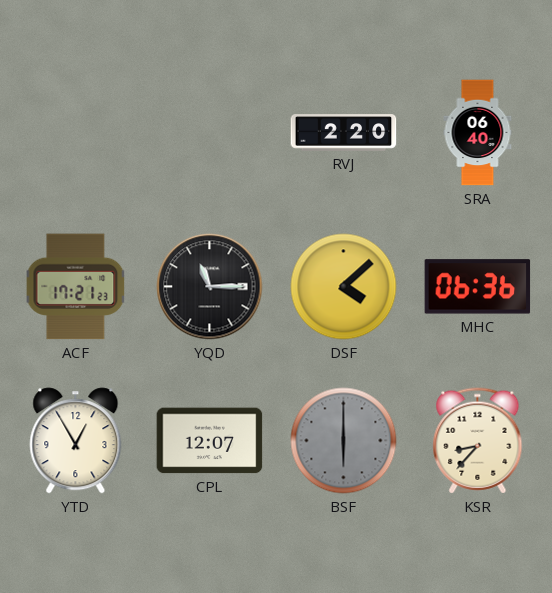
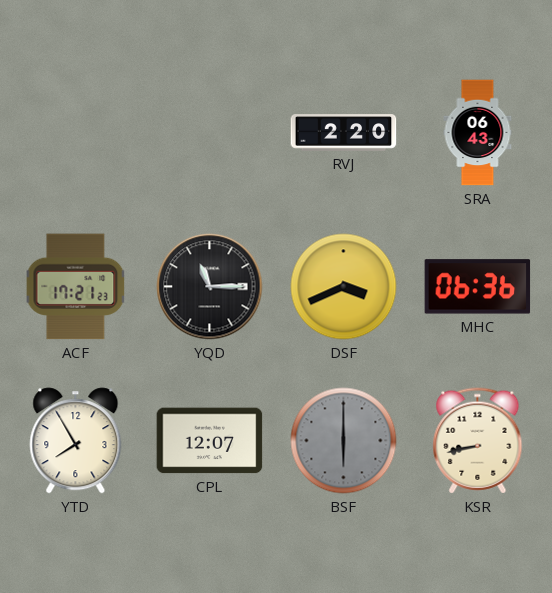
SRA: 06:40 -> 06:43 (478, 133)
DSF: 4:08 -> 3:41 (344, 287)
YTD: 12:55 -> 7:55 (76, 441)
KSR: 8:37 -> 8:43 (478, 441)
